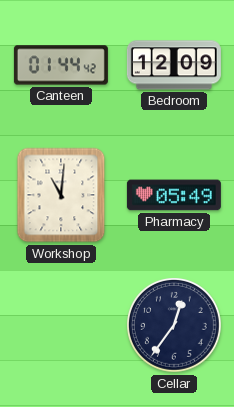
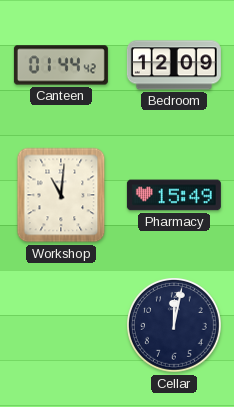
Pharmacy: 05:49 -> 15:49 (174, 195)
Cellar: 12:36 -> 12:02 (175, 326)
